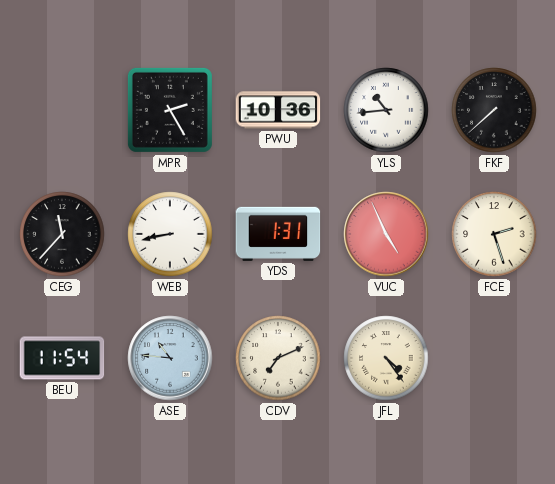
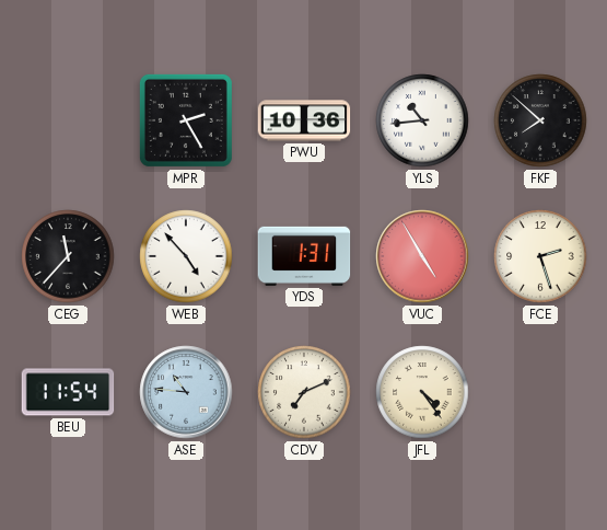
FKF: 7:38 -> 7:52 (540, 120)
WEB: 8:43 -> 4:53 (186, 256)
VUC: 4:56 -> 4:55 (422, 256)
